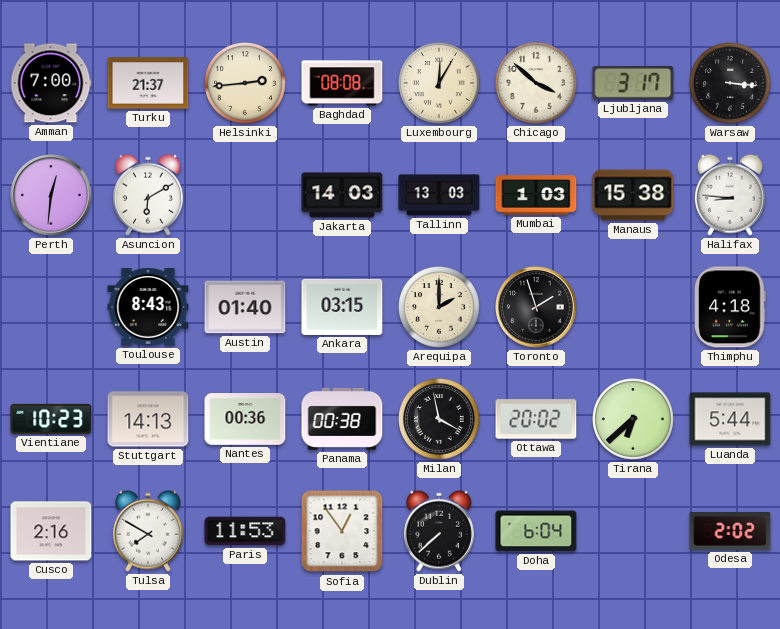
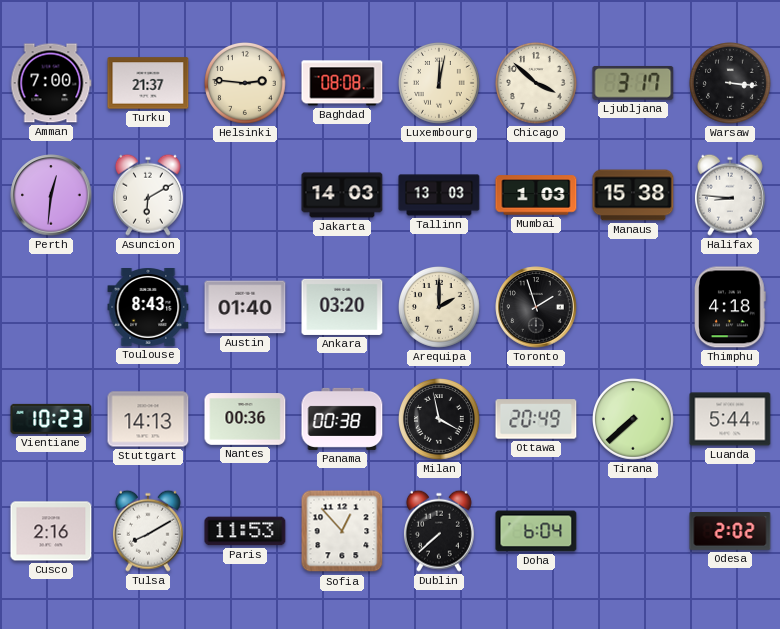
Helsinki: 2:44 -> 2:46 (246, 84)
Luxembourg: 12:05 -> 12:02 (440, 84)
Ankara: 03:15 -> 03:20 (342, 307)
Ottawa: 20:02 -> 20:49 (536, 419)
Tirana: 6:38 -> 7:38 (634, 420)
Tulsa: 7:50 -> 8:10 (148, 531)
Sofia: 12:54 -> 12:53 (342, 531)
